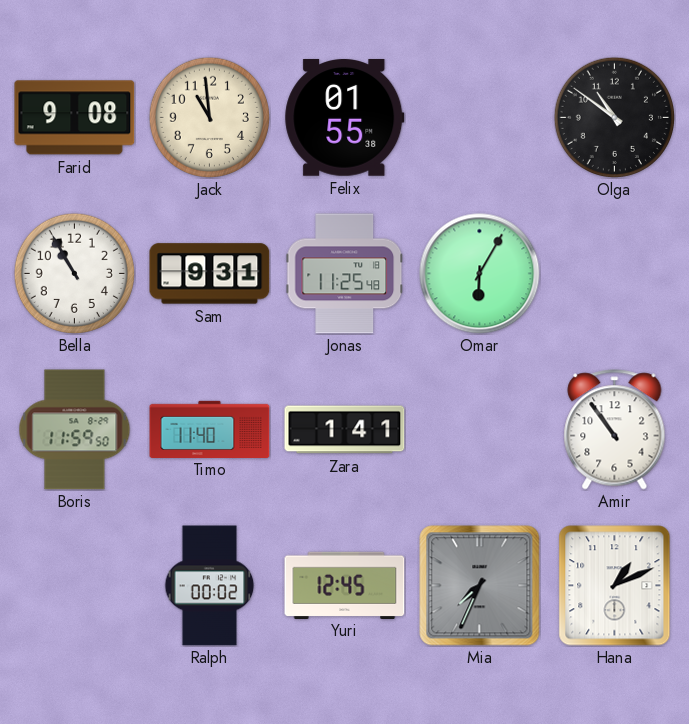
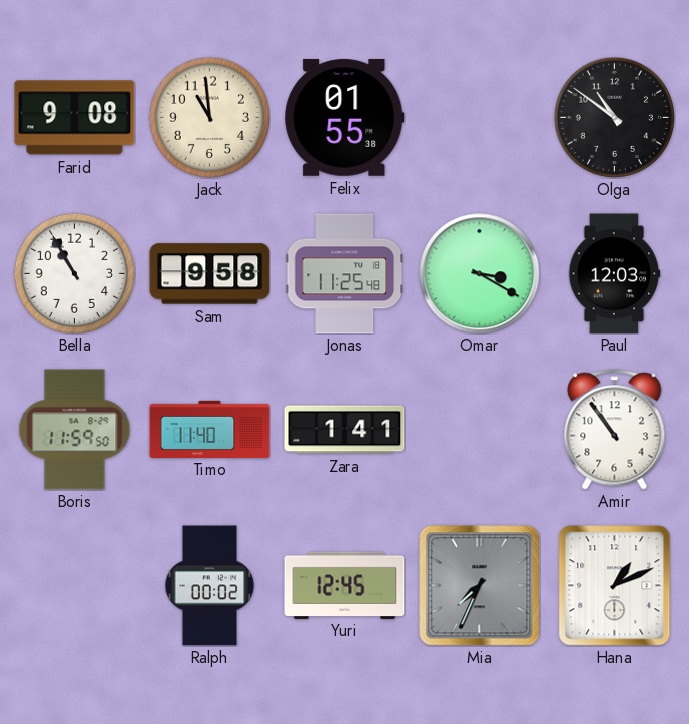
Sam: 9:31 -> 9:58 (210, 274)
Omar: 6:05 -> 3:20 (480, 274)
Paul: none -> 12:03 (614, 274)
